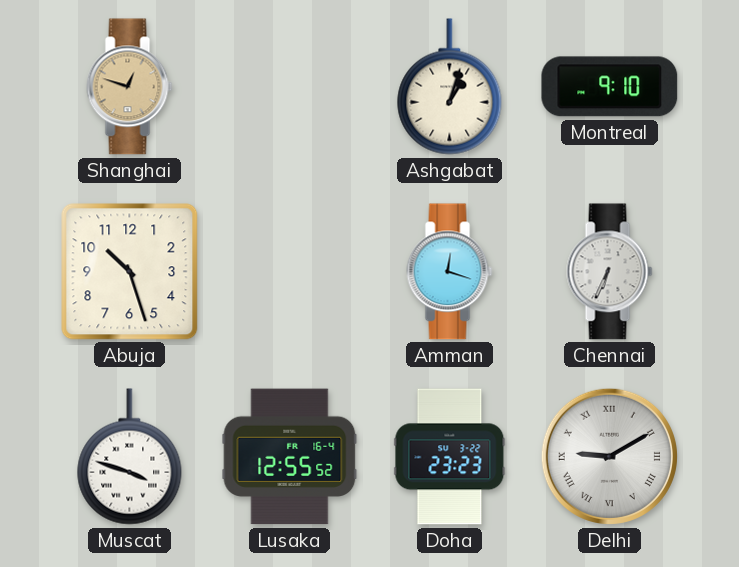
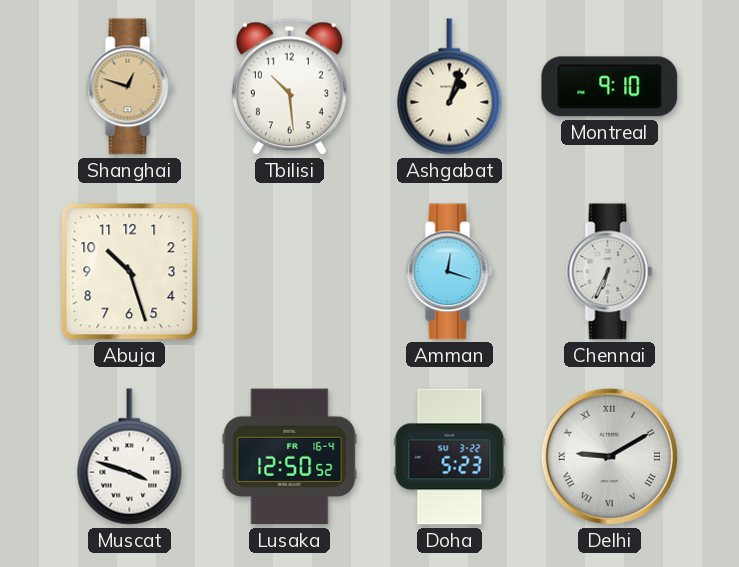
Tbilisi: none -> 10:29 (289, 86)
Lusaka: 12:55 -> 12:50 (290, 457)
Doha: 23:23 -> 5:23 (450, 457)
